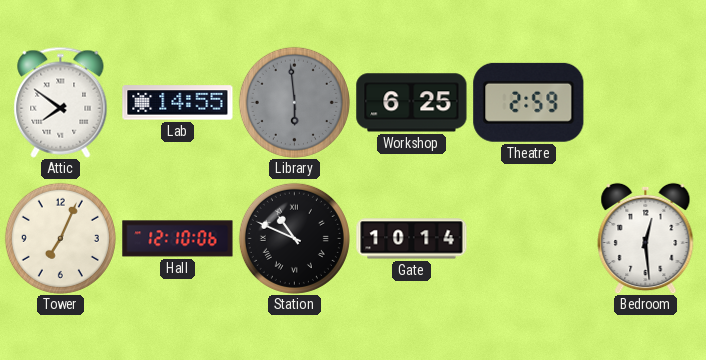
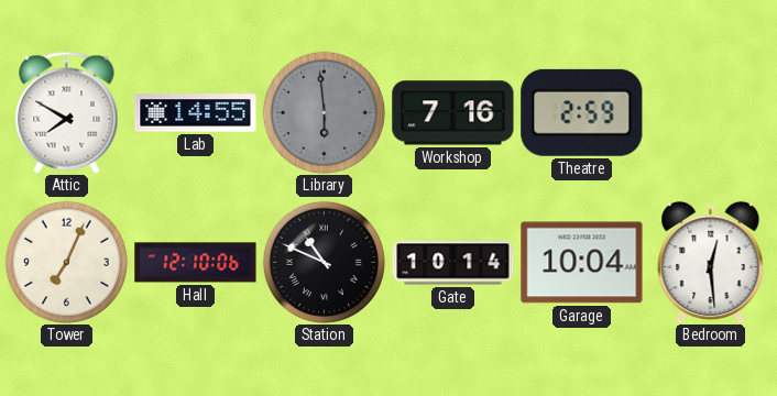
Attic: 7:51 -> 7:50 (67, 112)
Workshop: 6:25 -> 7:16 (453, 113)
Garage: none -> 10:04 (582, 263)
